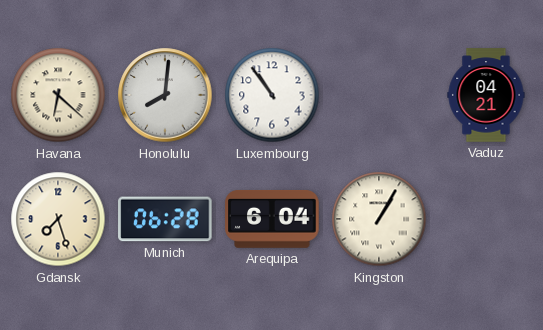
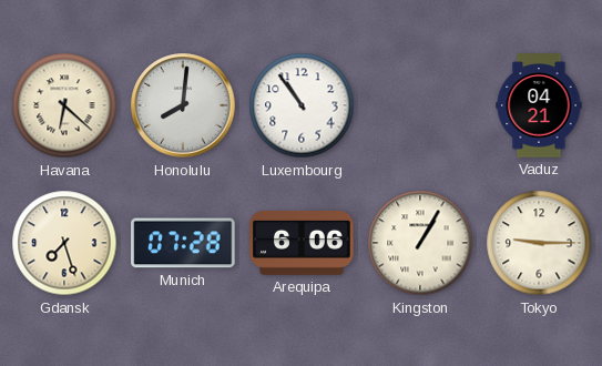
Munich: 06:28 -> 07:28 (183, 243)
Arequipa: 6:04 -> 6:06 (302, 243)
Tokyo: none -> 9:15 (539, 243)
